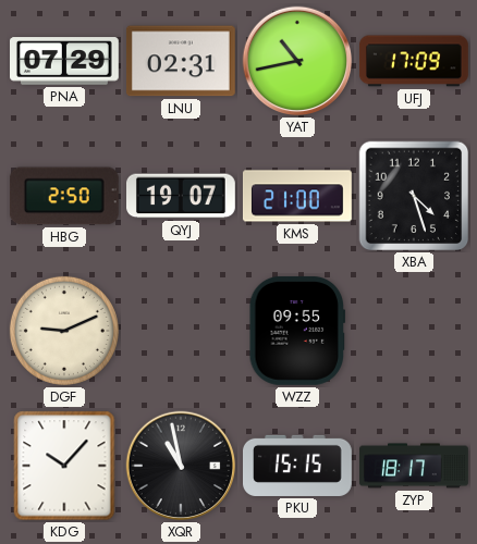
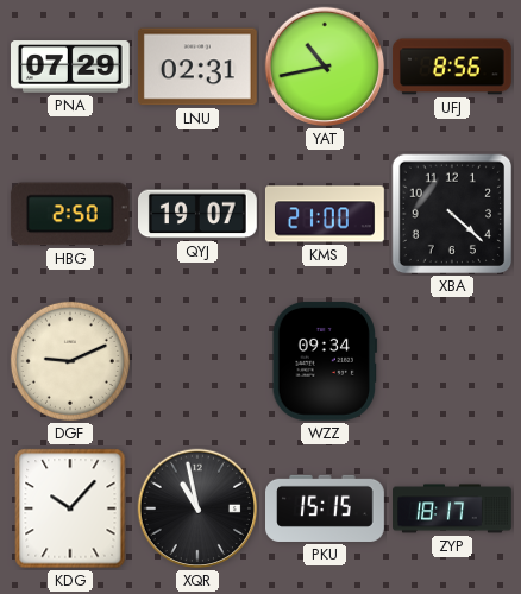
UFJ: 17:09 -> 8:56 (452, 67)
XBA: 4:27 -> 4:22 (452, 214)
WZZ: 09:55 -> 09:34 (325, 361)
